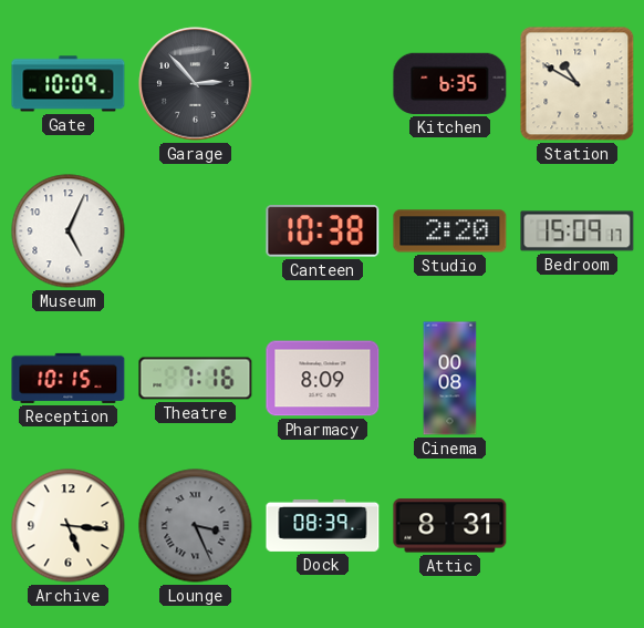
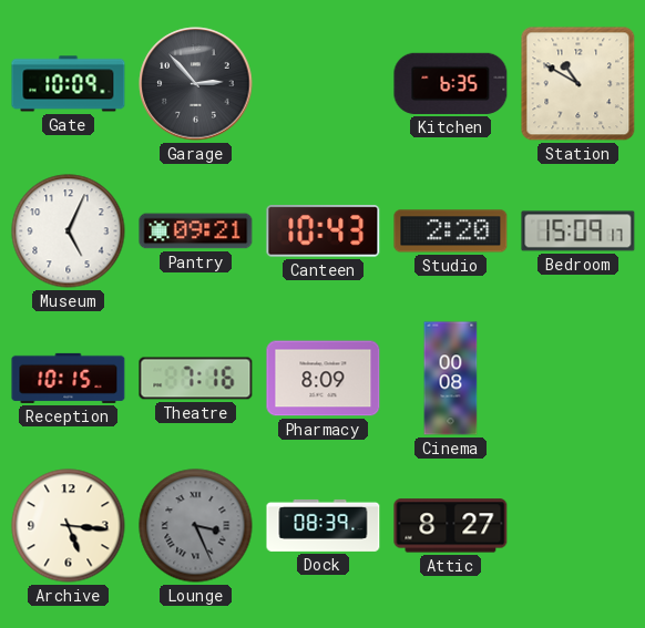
Pantry: none -> 09:21 (196, 231)
Canteen: 10:38 -> 10:43 (324, 231)
Attic: 8:31 -> 8:27 (451, 526)
